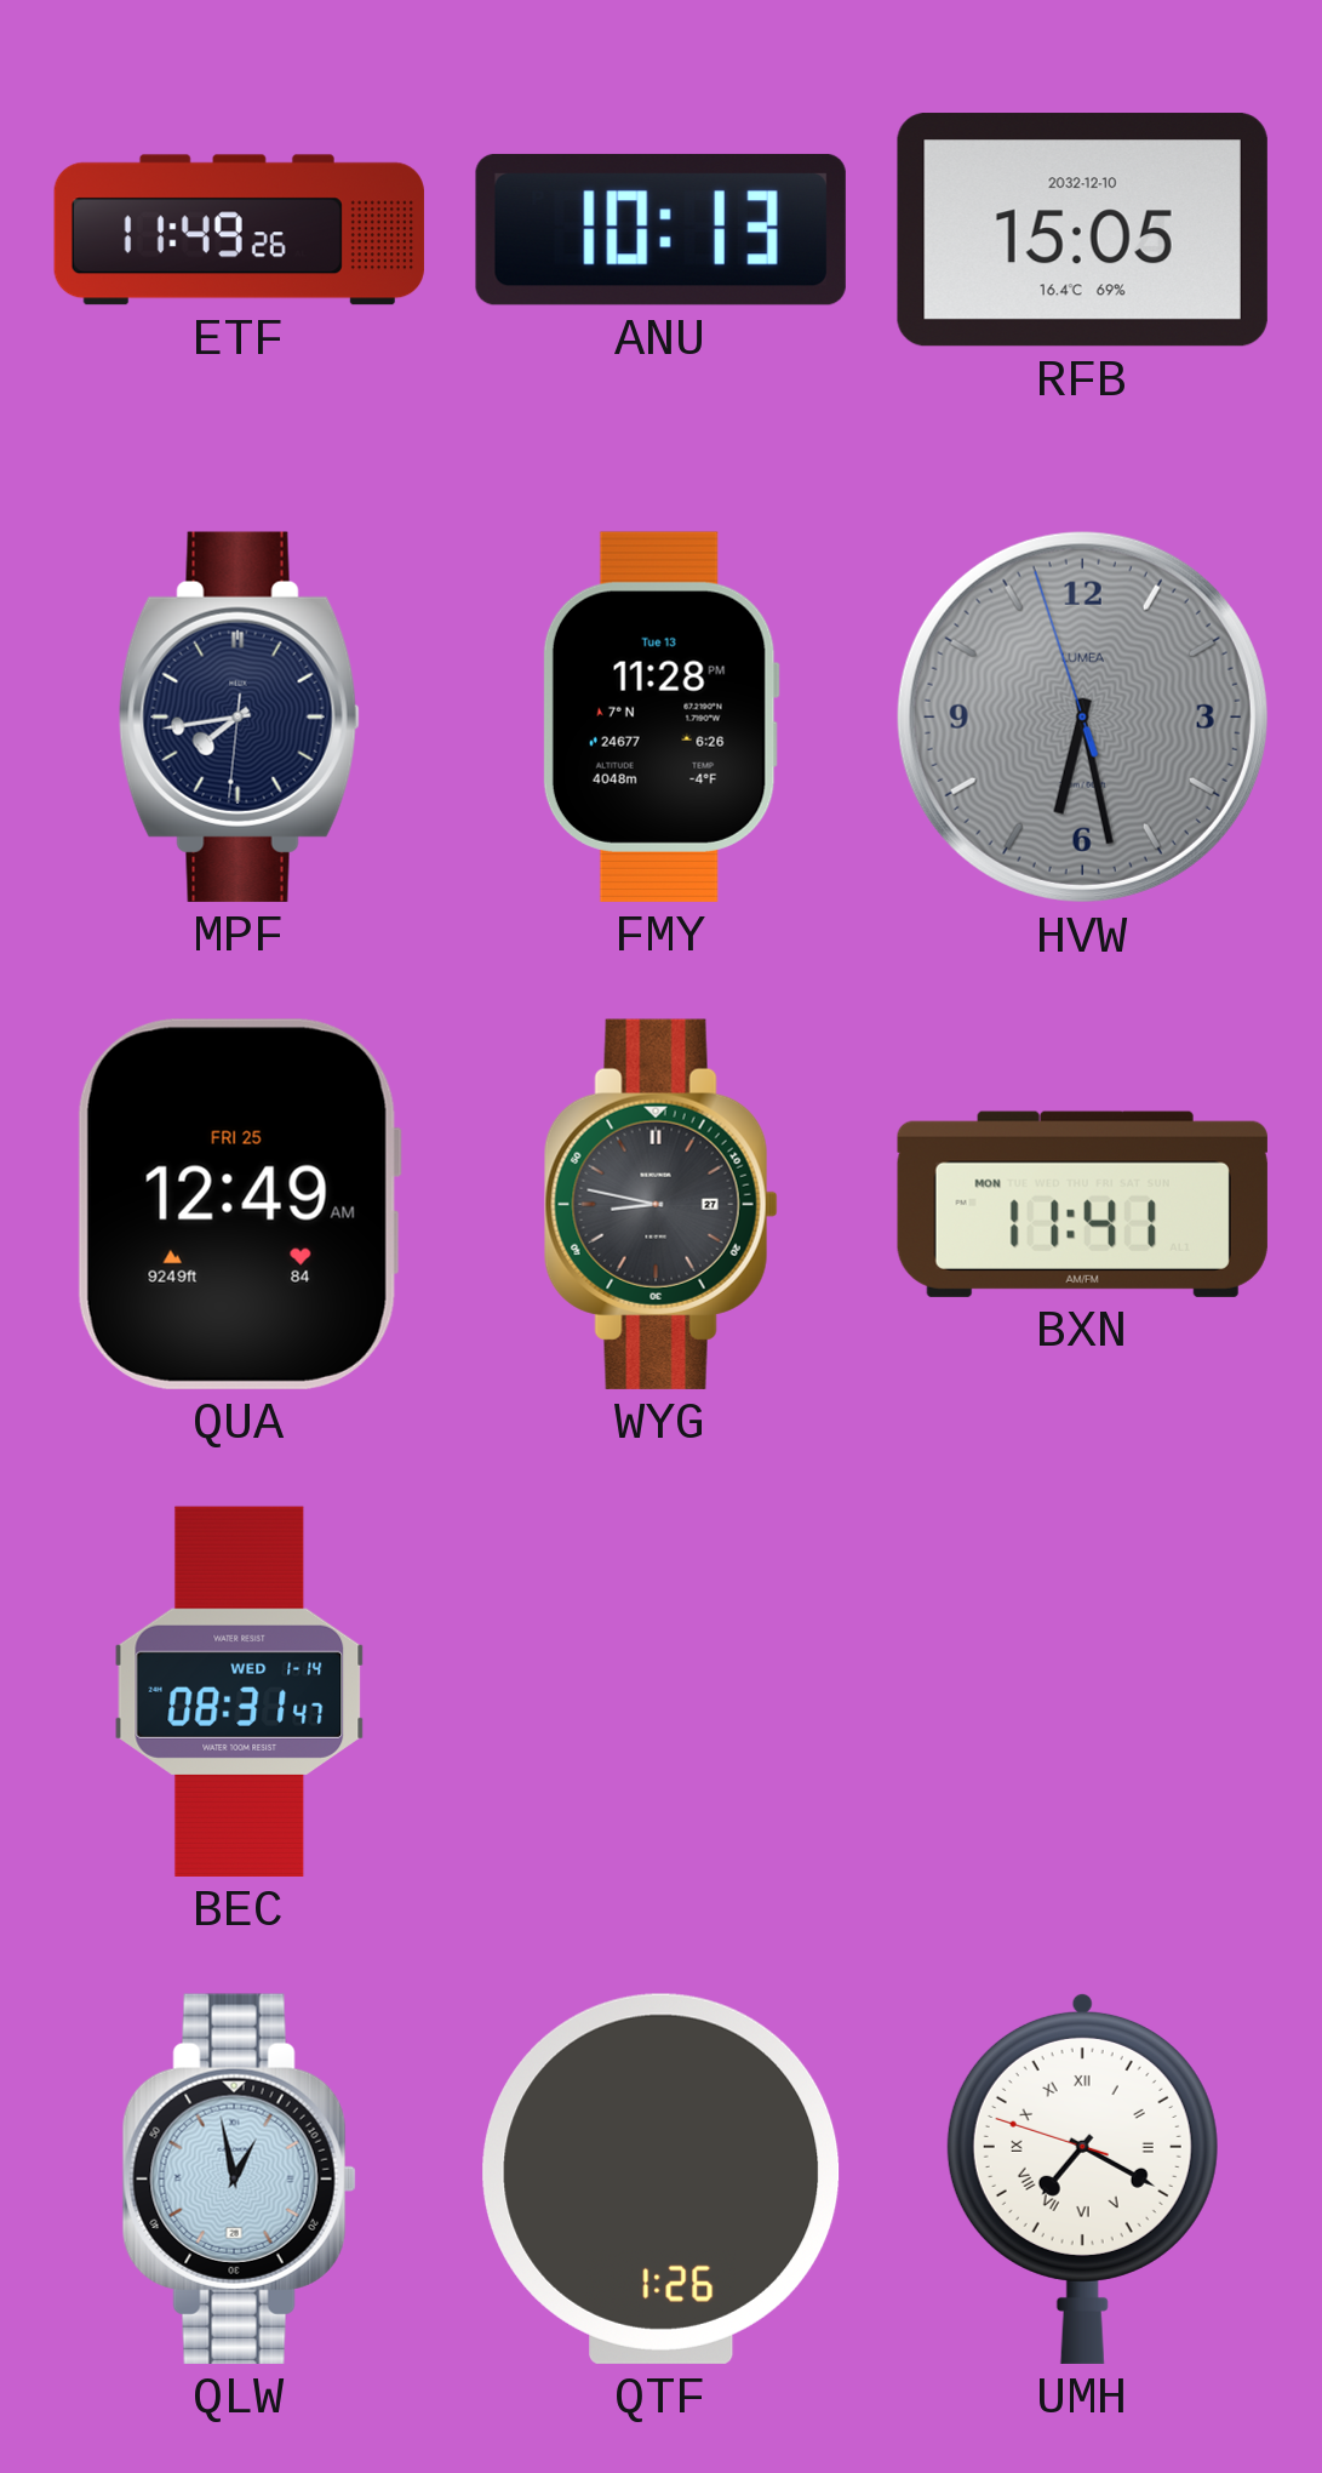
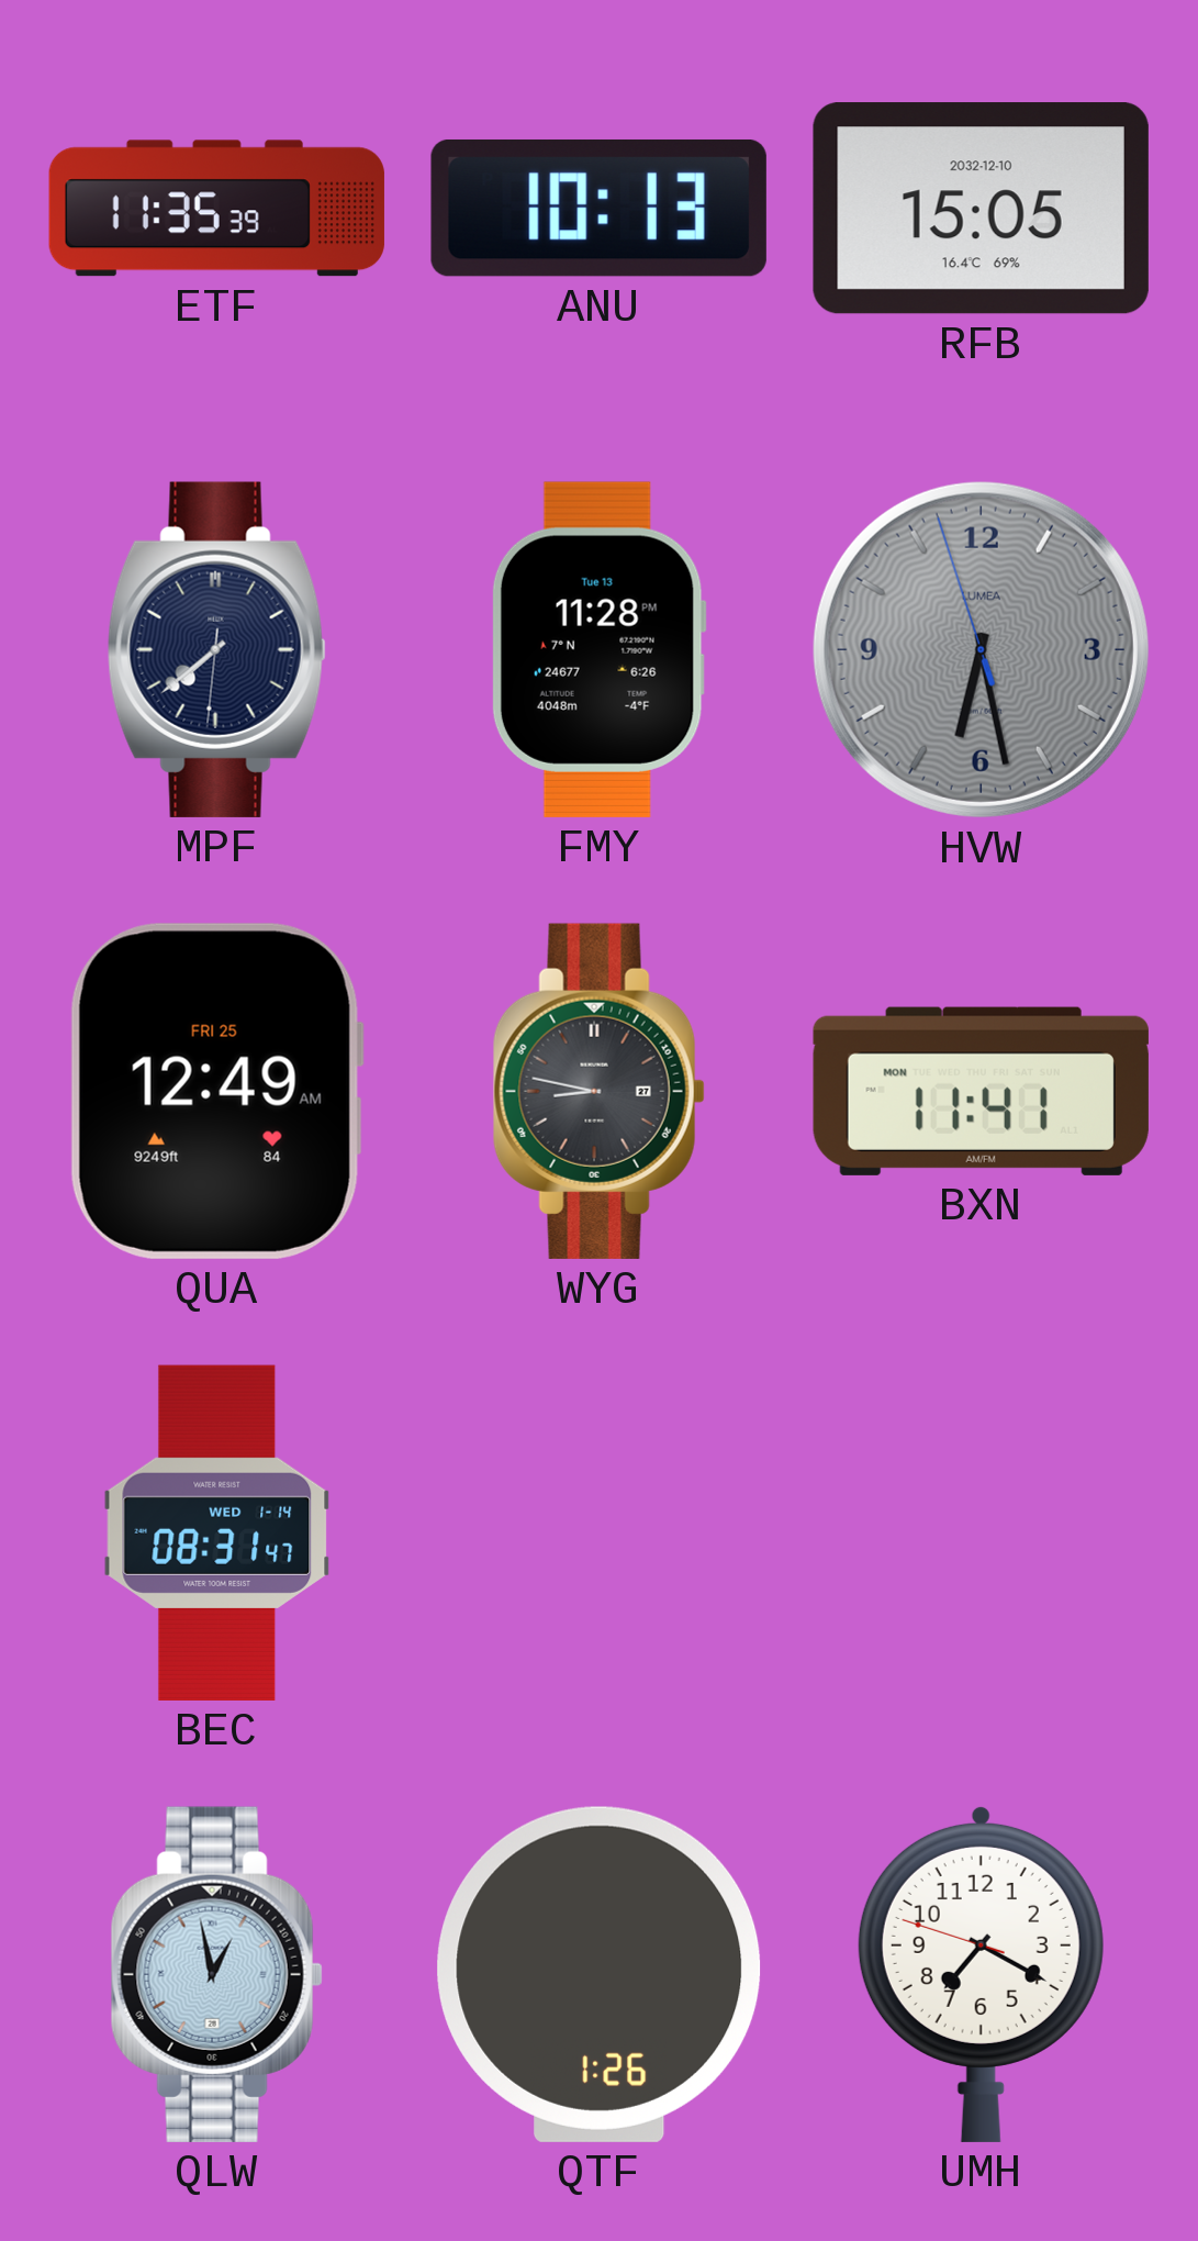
ETF: 11:49 -> 11:35 (216, 209)
MPF: 7:43 -> 7:38 (216, 649)
UMH numerals: Roman -> Arabic (981, 1974)
